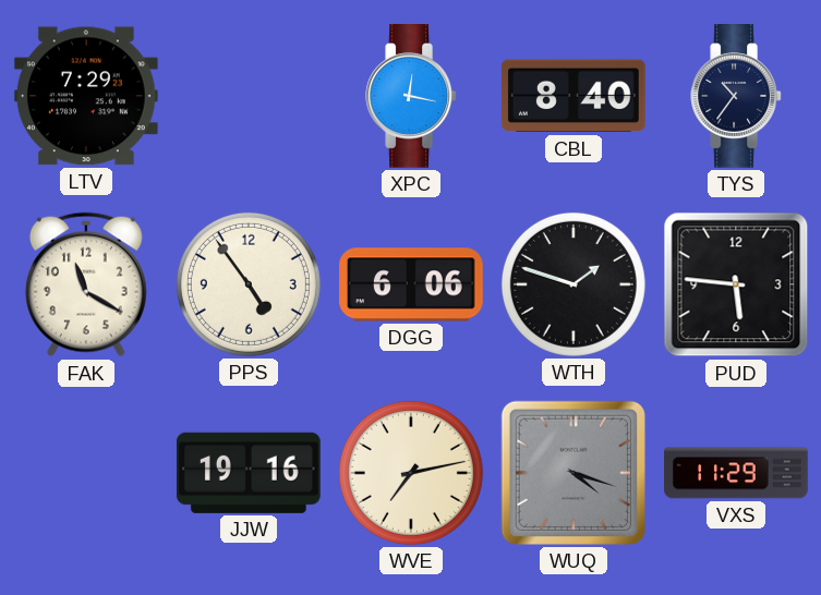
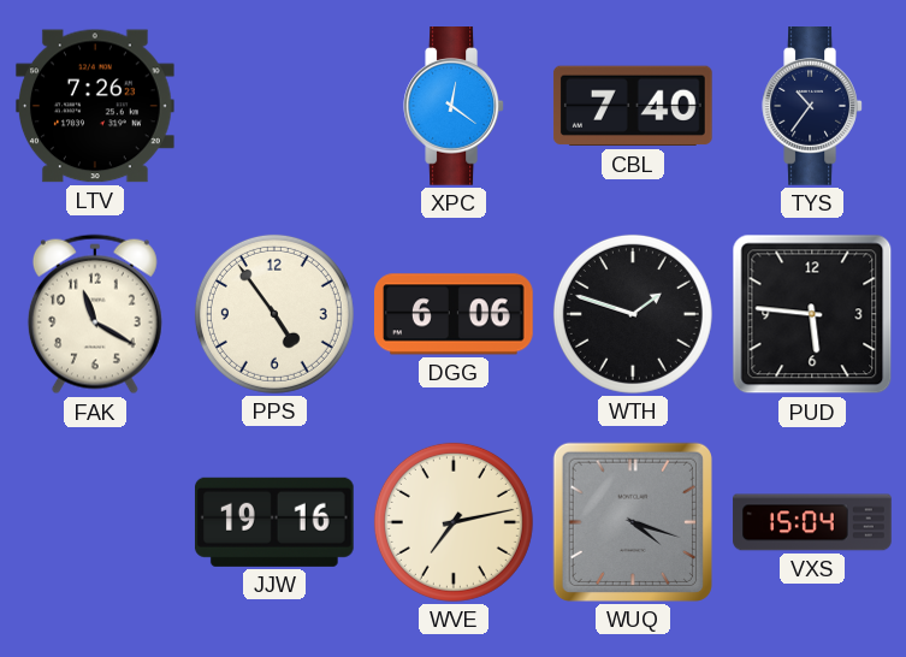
LTV: 7:29 -> 7:26 (95, 106)
XPC: 12:17 -> 12:21 (454, 107)
CBL: 8:40 -> 7:40 (633, 106)
VXS: 11:29 -> 15:04 (812, 522)
